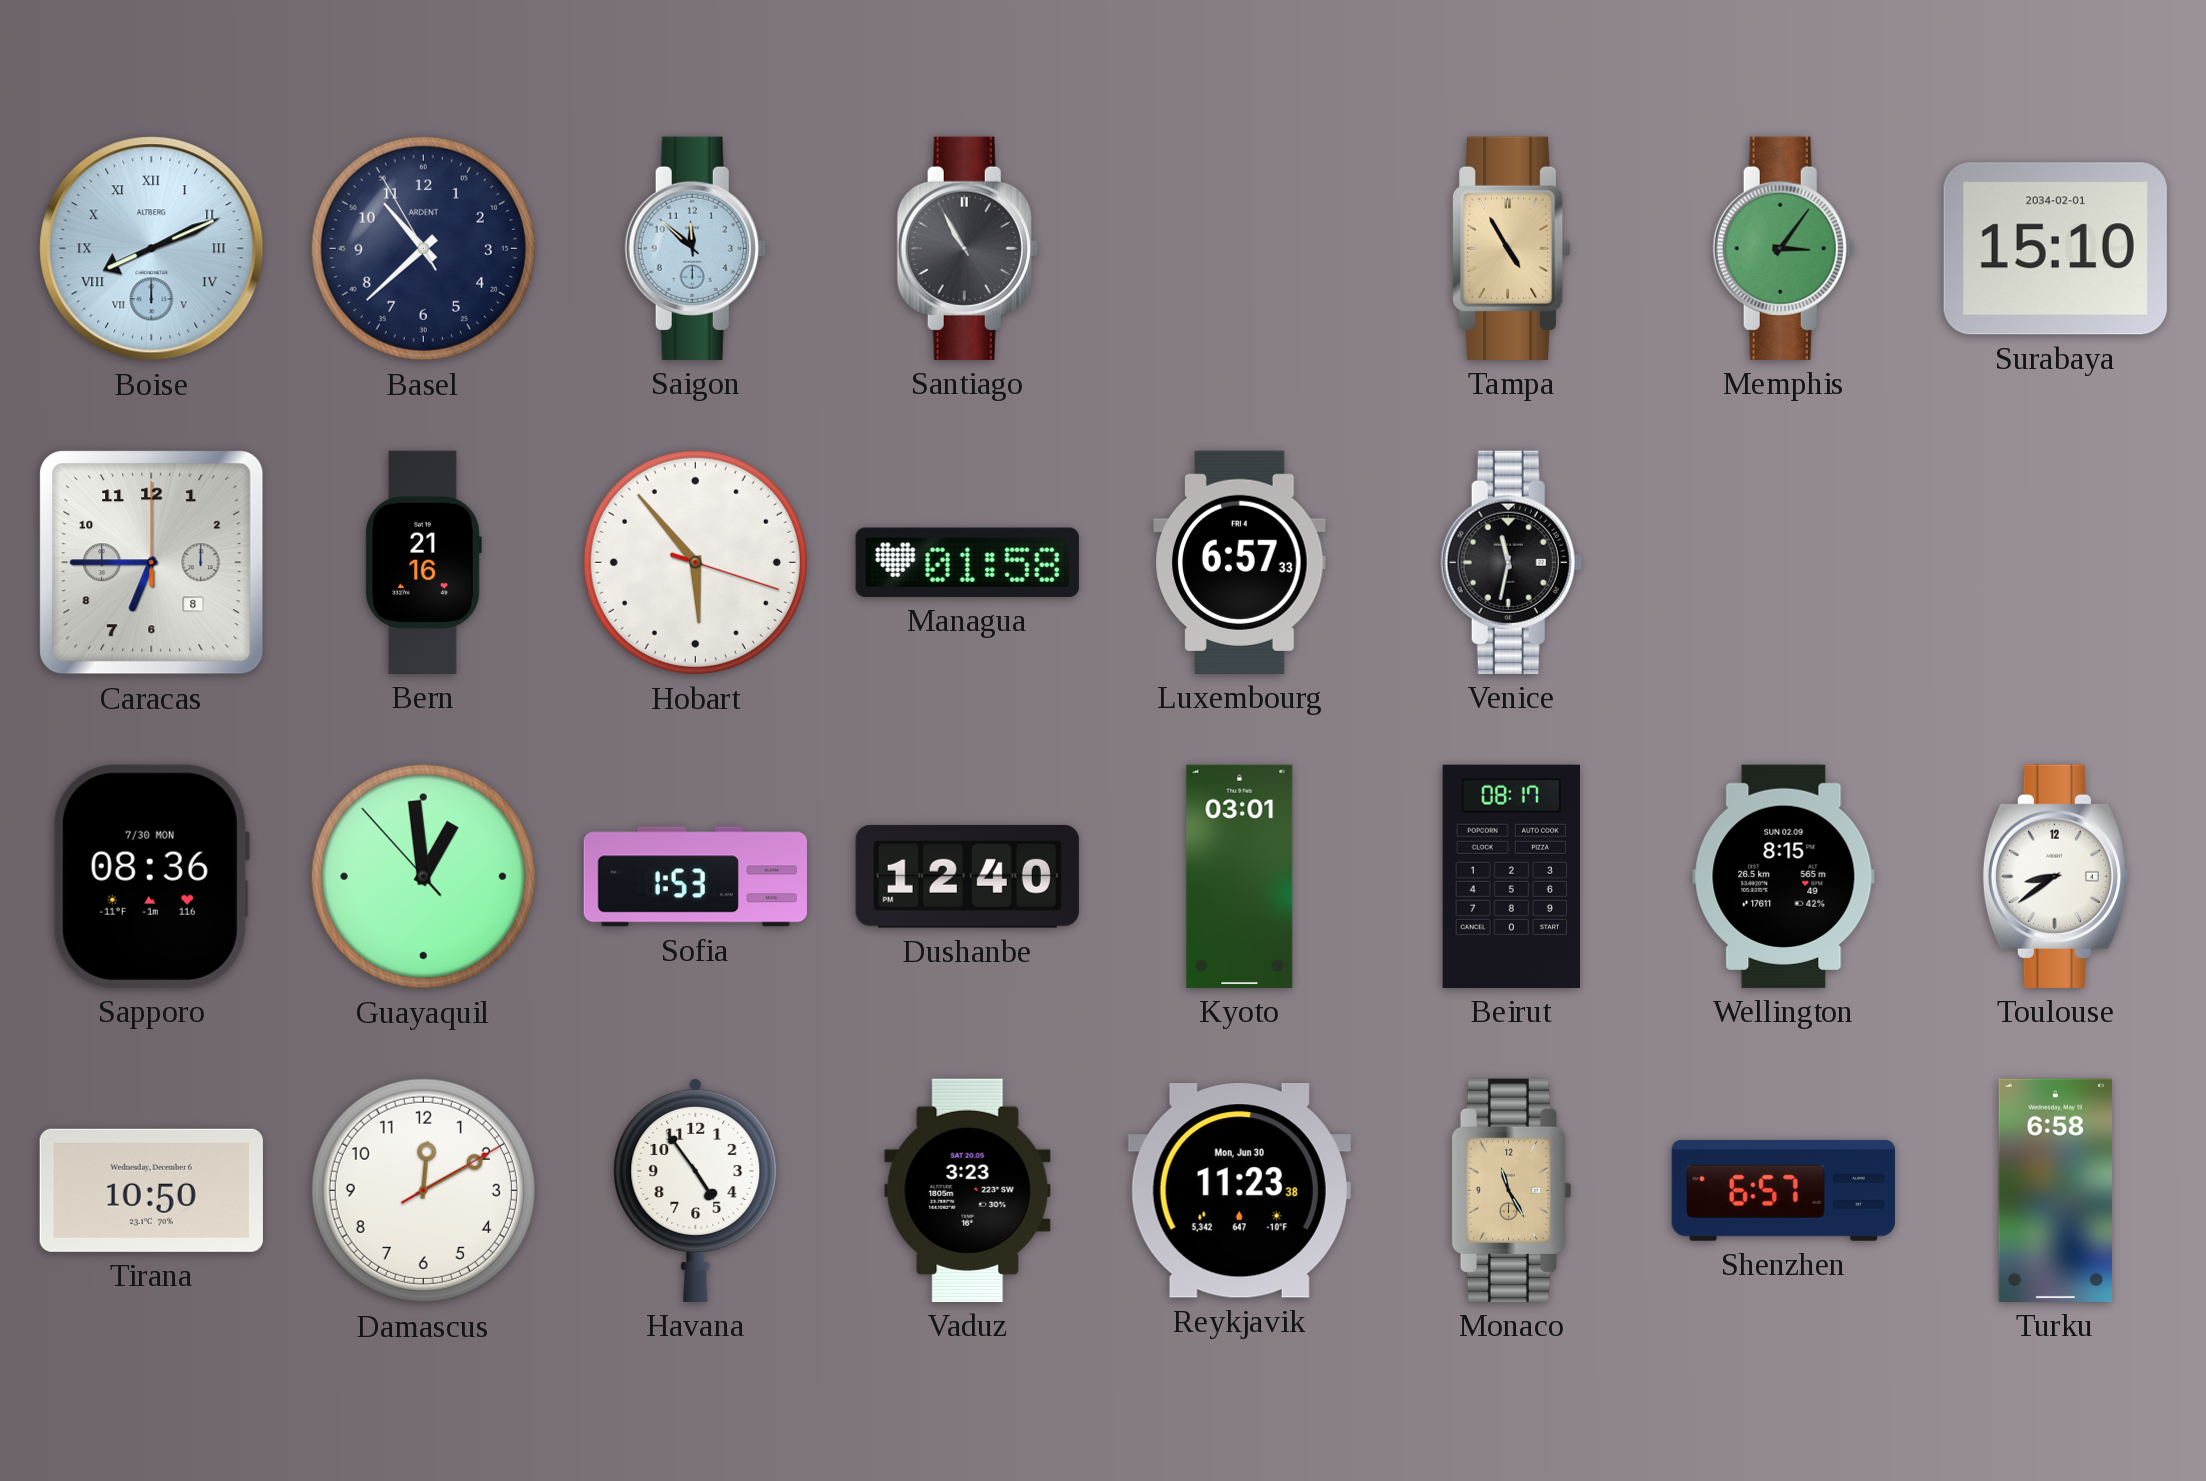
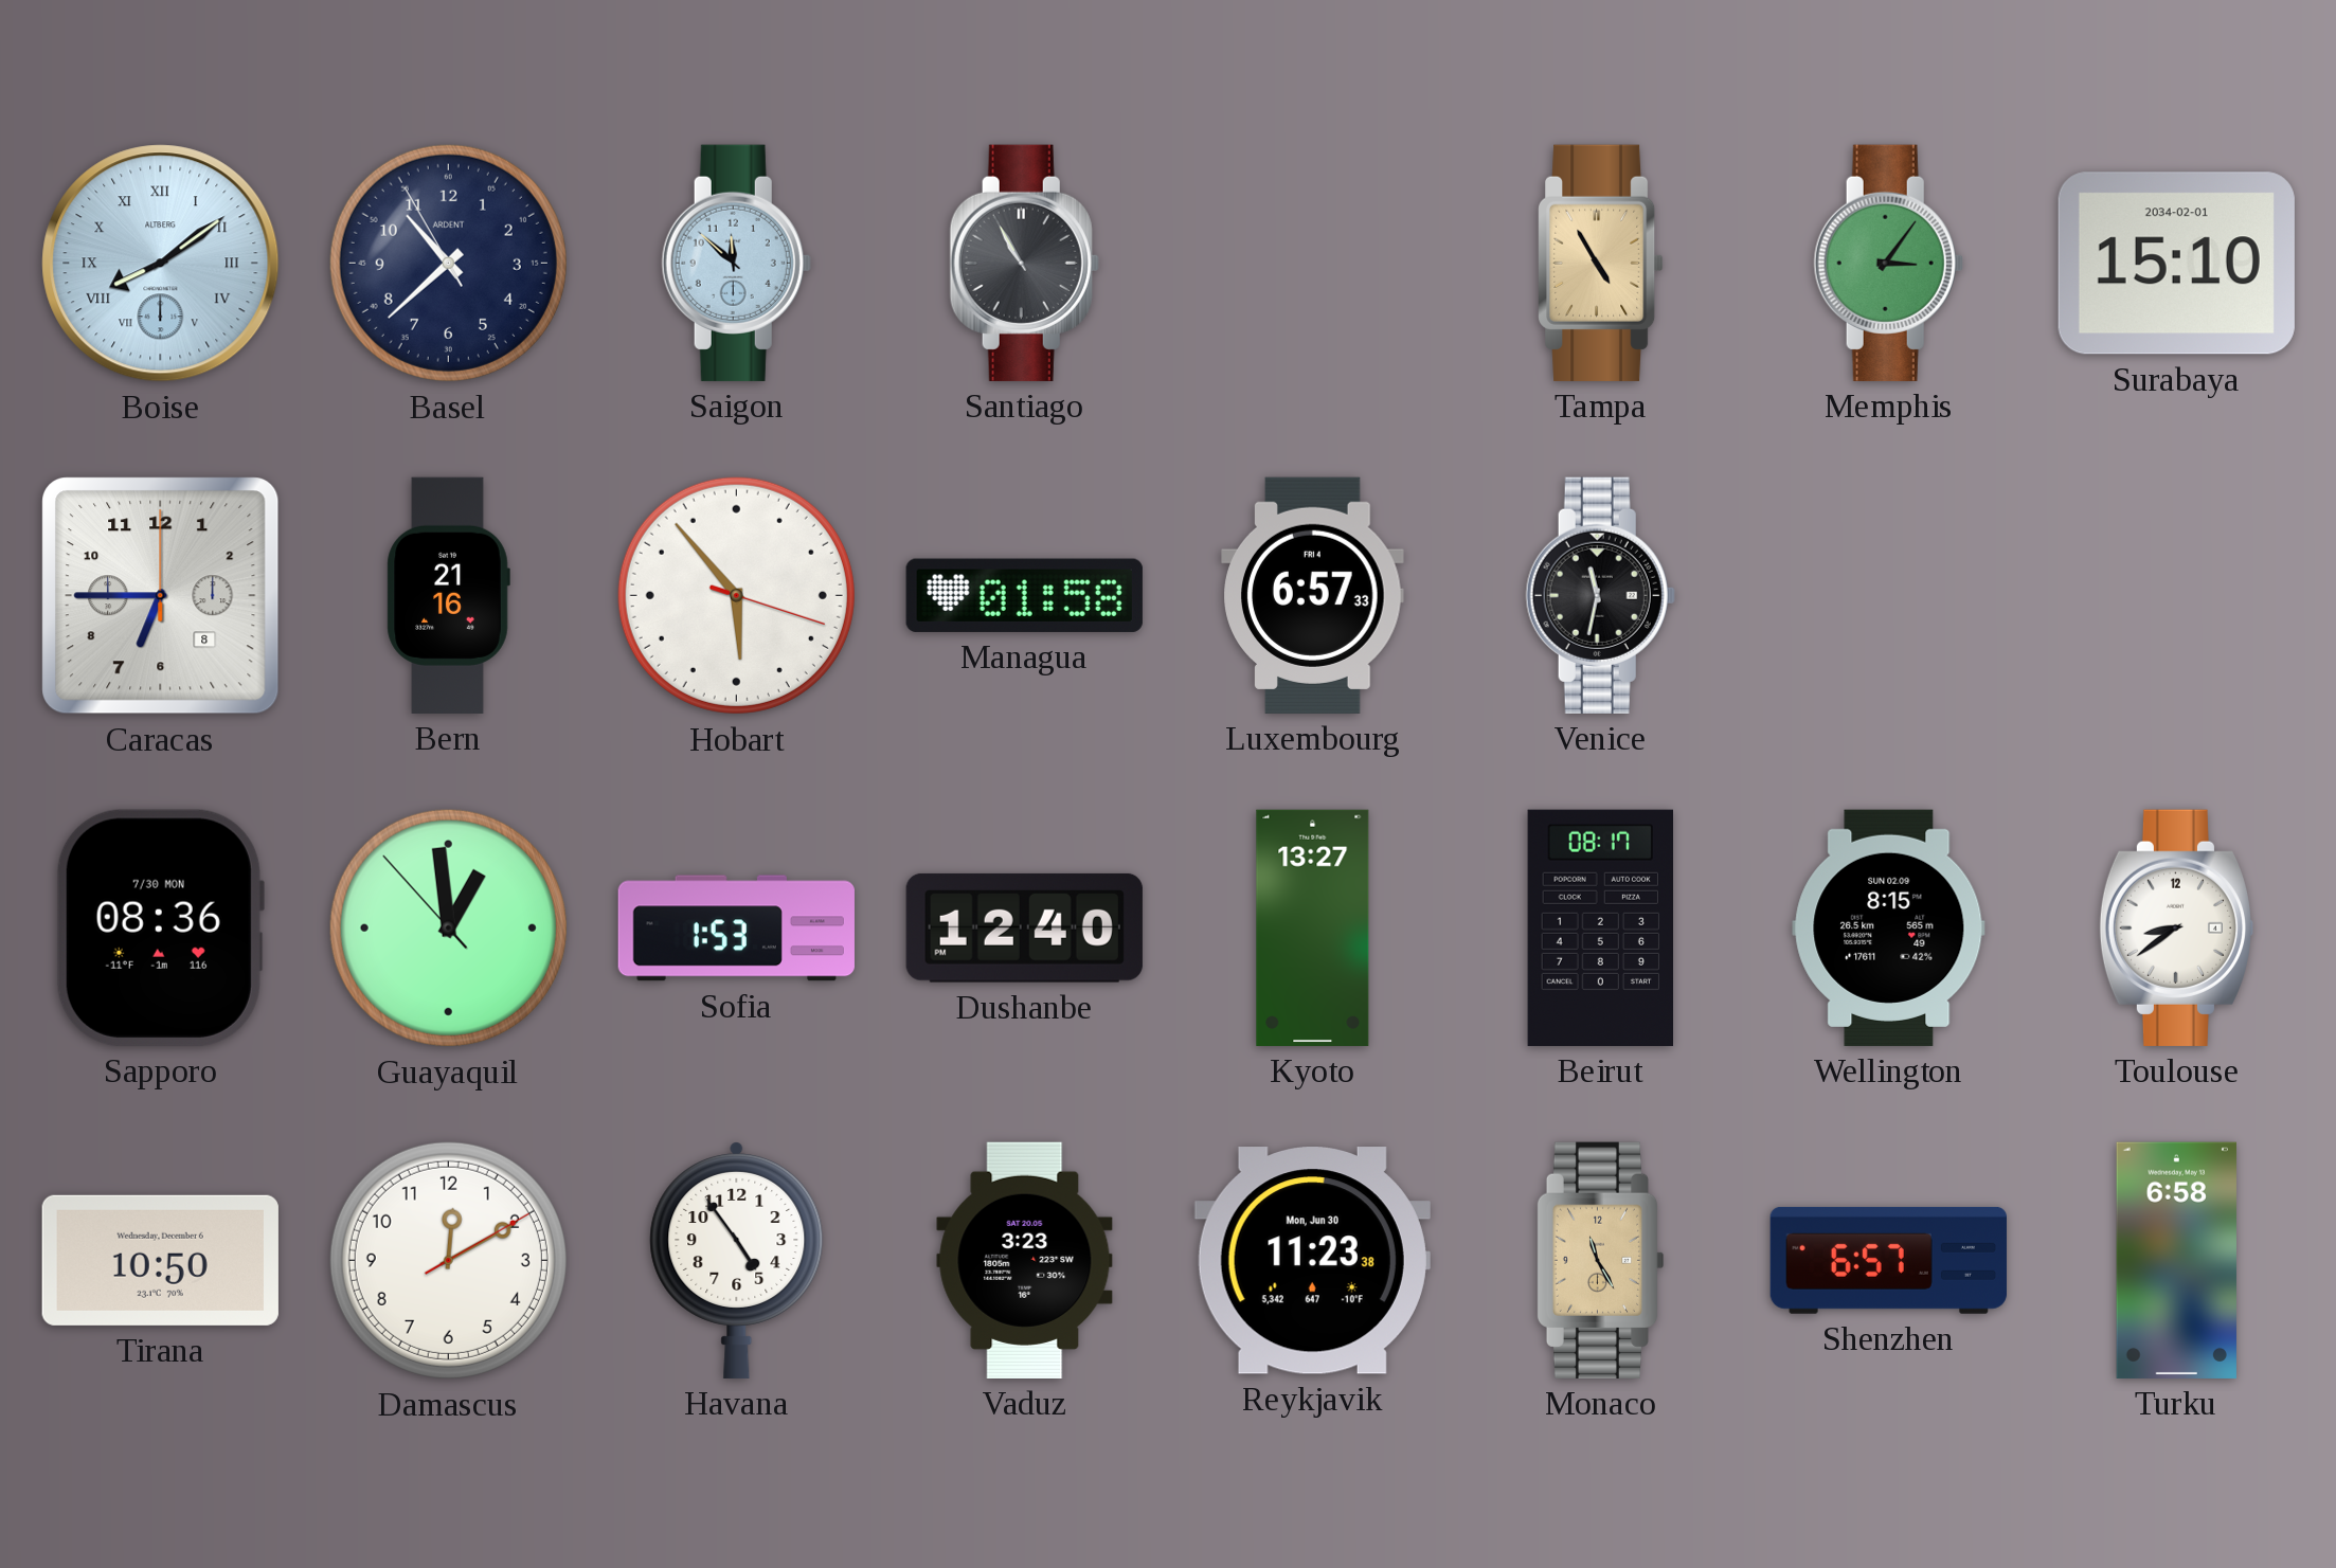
Boise: 8:11 -> 8:09 (161, 264)
Kyoto: 03:01 -> 13:27 (1313, 927)
